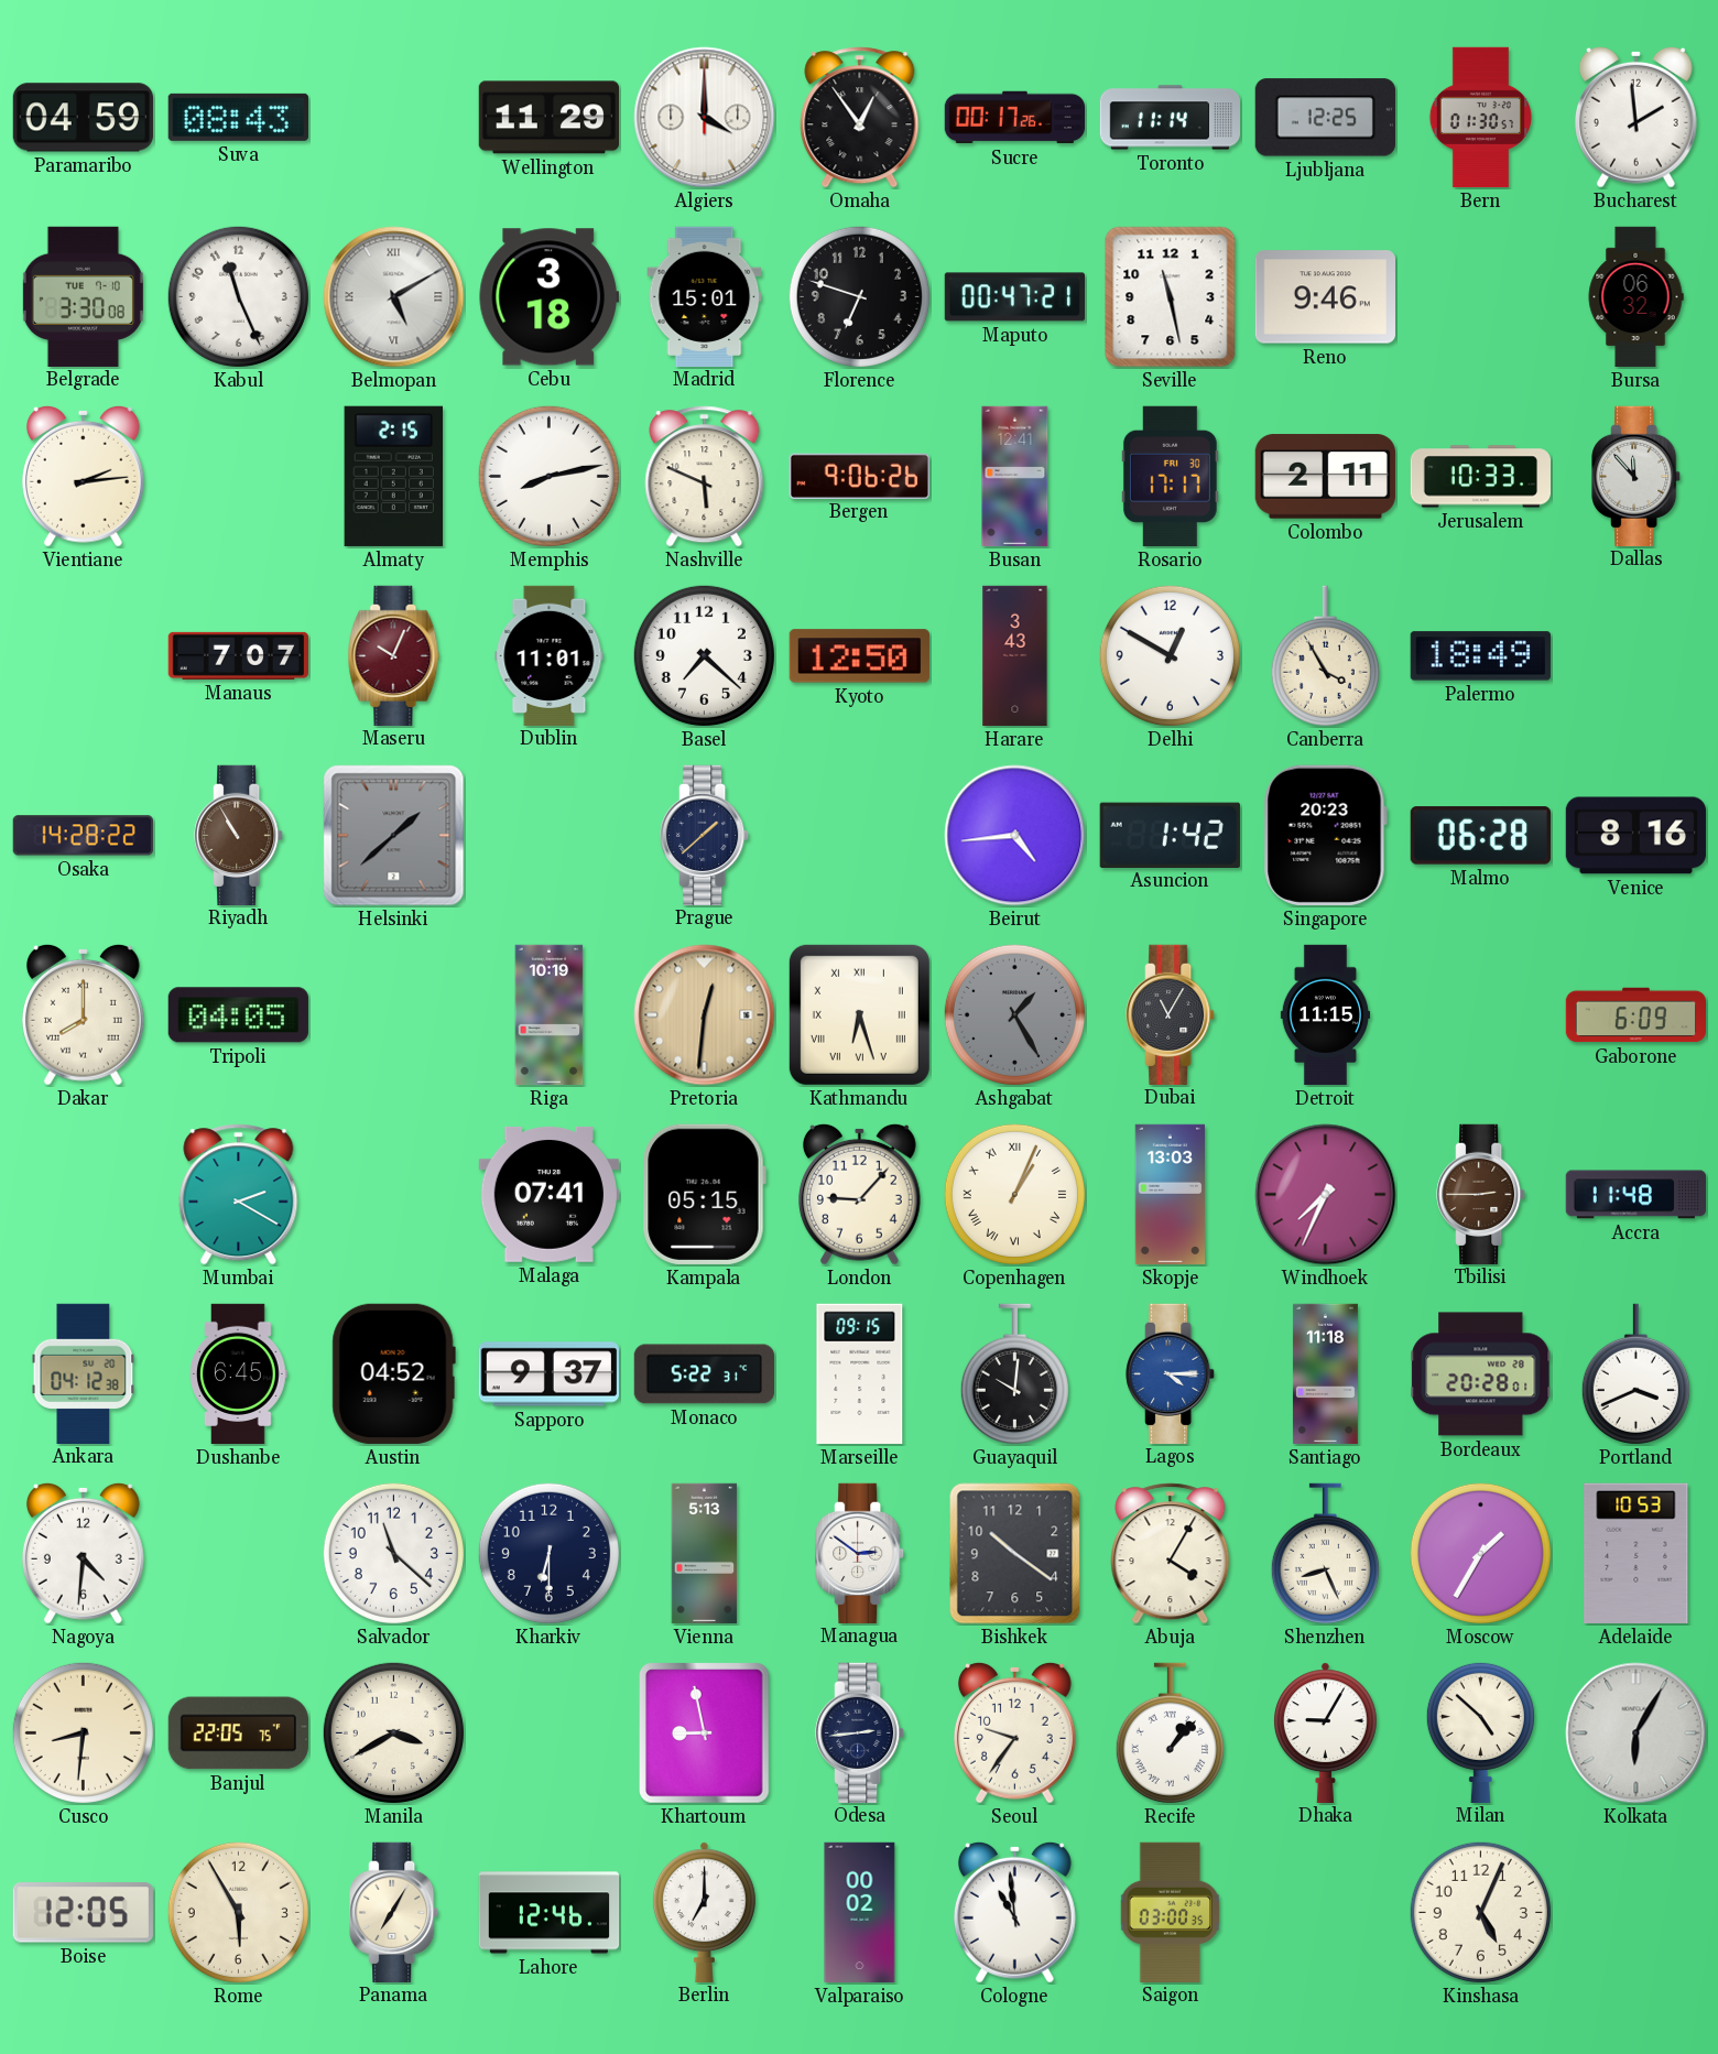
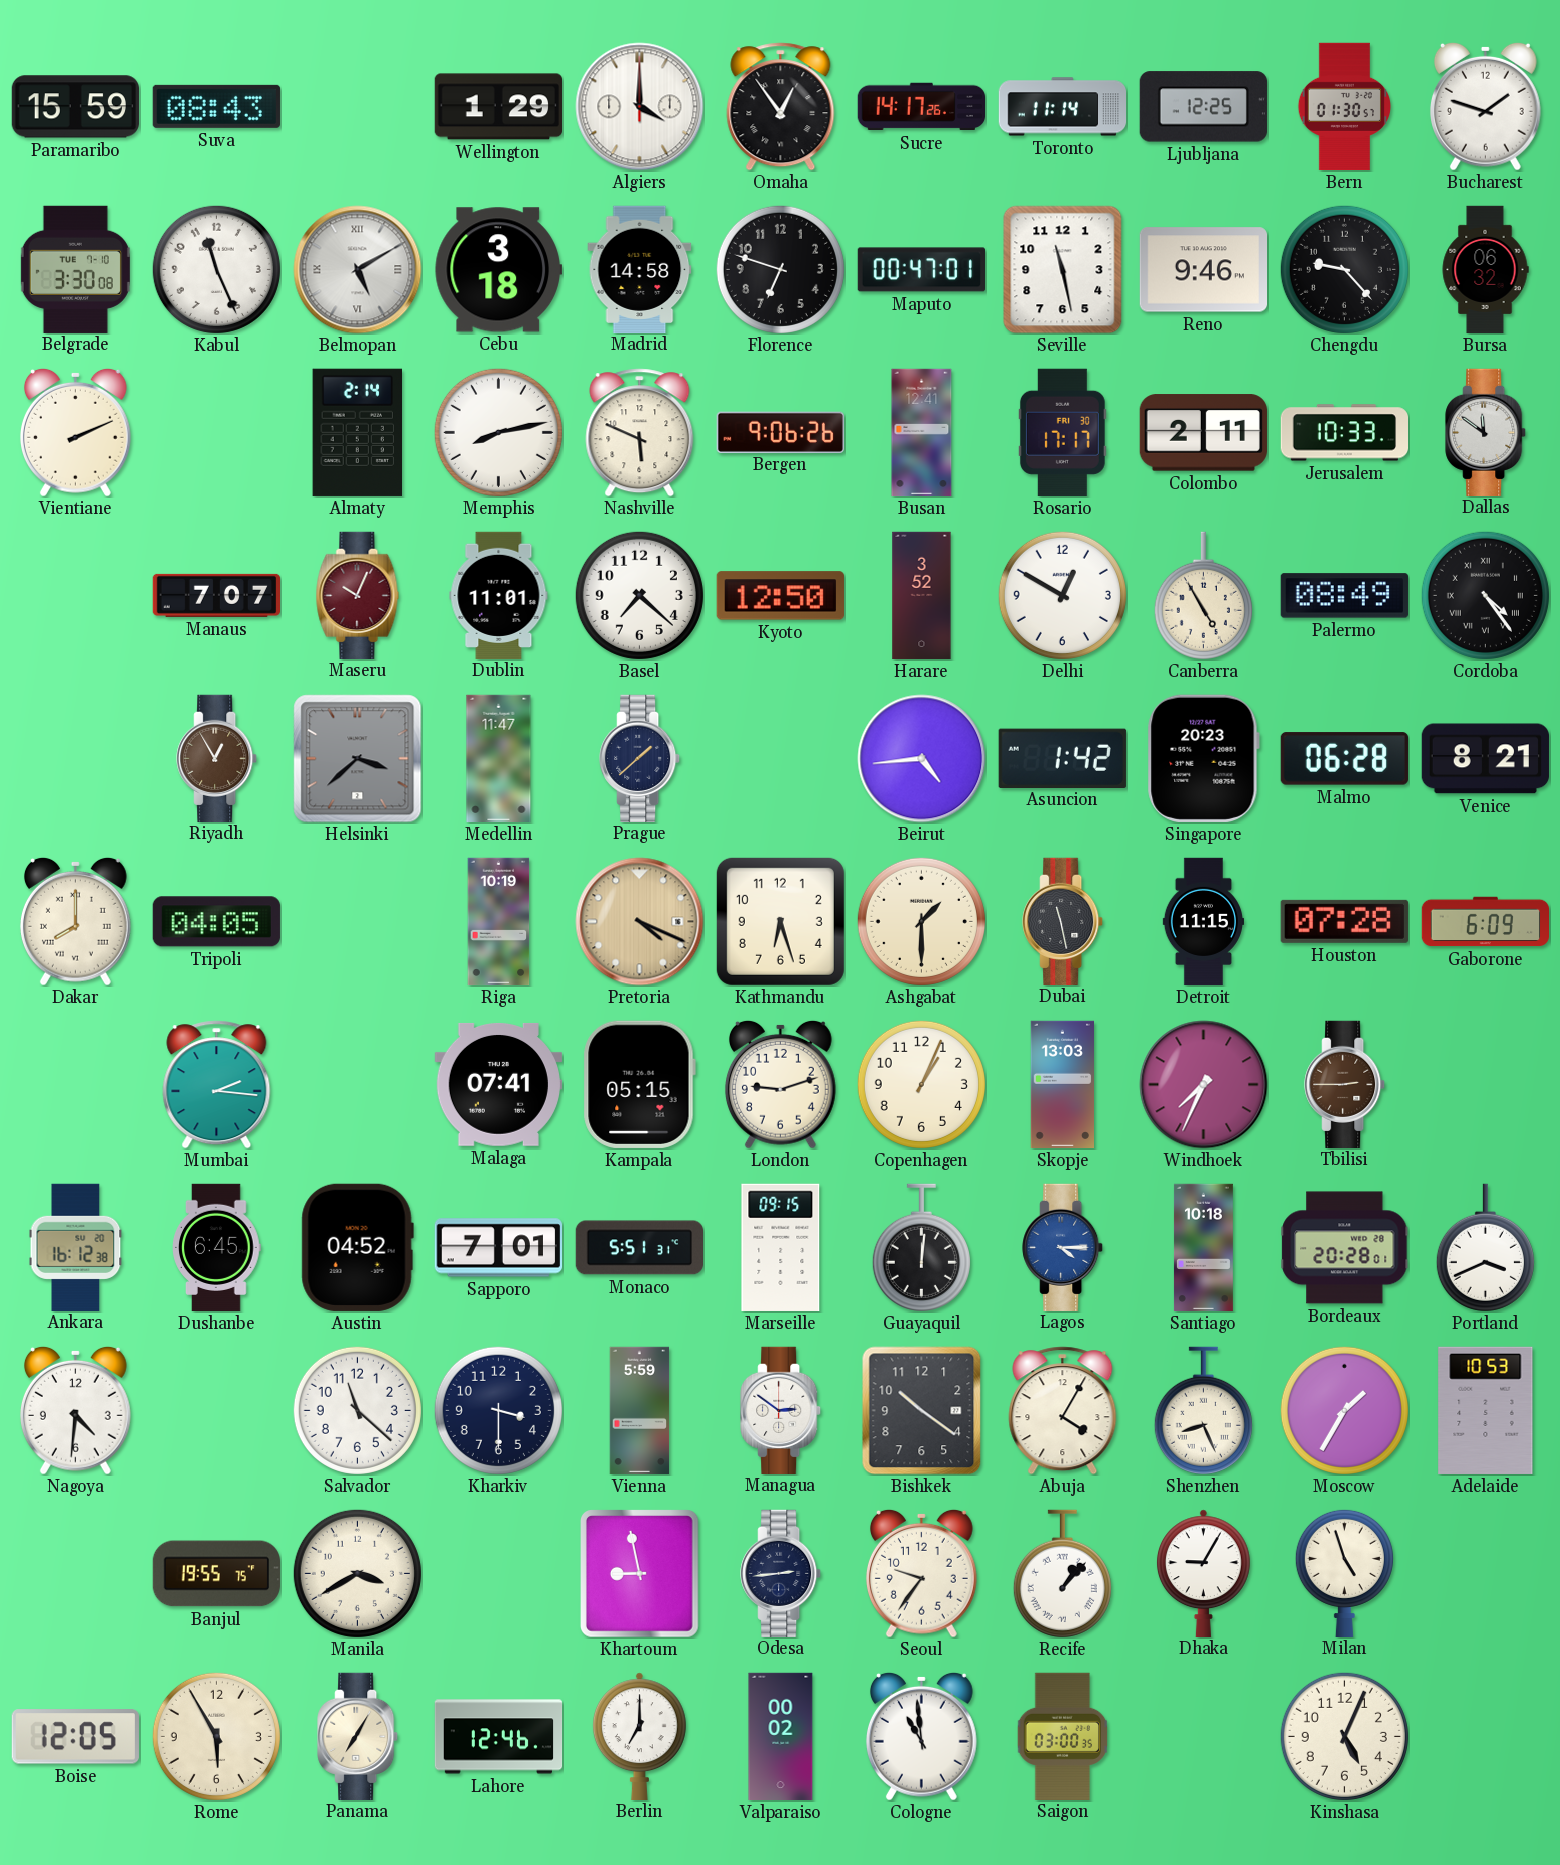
Paramaribo: 04:59 -> 15:59 (75, 107)
Wellington: 11:29 -> 1:29 (498, 107)
Sucre: 00:17 -> 14:17 (921, 107)
Bucharest: 1:59 -> 1:48 (1485, 106)
Madrid: 15:01 -> 14:58 (640, 269)
Maputo: 00:47:21 -> 00:47:01 (921, 270)
Chengdu: none -> 9:23 (1344, 269)
Vientiane: 2:14 -> 2:11 (75, 432)
Almaty: 2:15 -> 2:14 (357, 432)
Dallas: 11:53 -> 11:51 (1486, 432)
Harare: 3:43 -> 3:52 (922, 596)
Canberra: 3:55 -> 4:55 (1203, 596)
Palermo: 18:49 -> 08:49 (1344, 596)
Cordoba: none -> 4:24 (1485, 595)
Osaka: 14:28 -> none (83, 836)
Riyadh: 10:55 -> 12:55 (217, 758)
Helsinki: 1:38 -> 3:38 (358, 759)
Medellin: none -> 11:47 (499, 759)
Venice: 8:16 -> 8:21 (1485, 759)
Pretoria: 12:31 -> 4:19 (640, 922)
Kathmandu numerals: Roman -> Arabic (780, 921)
Ashgabat: 1:25 -> 1:30 (921, 921)
Ashgabat dial: grey -> cream (921, 921)
Dubai: 11:05 -> 11:28 (1063, 921)
Houston: none -> 07:28 (1344, 921)
Mumbai: 2:20 -> 2:16 (217, 1085)
London: 9:07 -> 9:12 (780, 1084)
Copenhagen numerals: Roman -> Arabic (921, 1084)
Accra: 11:48 -> none (1635, 1195)
Ankara: 04:12 -> 16:12 (76, 1247)
Sapporo: 9:37 -> 7:01 (498, 1248)
Monaco: 5:22 -> 5:51 (639, 1248)
Guayaquil: 10:01 -> 12:01 (921, 1248)
Santiago: 11:18 -> 10:18 (1203, 1248)
Kharkiv: 6:30 -> 3:30 (498, 1410)
Vienna: 5:13 -> 5:59 (640, 1411)
Cusco: 8:31 -> none (83, 1732)
Banjul: 22:05 -> 19:55 (216, 1574)
Milan: 4:52 -> 4:57 (1344, 1572)
Kolkata: 6:05 -> none (1637, 1734)
